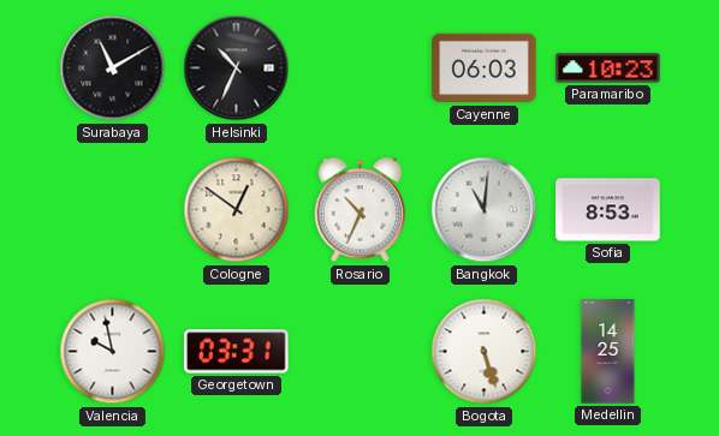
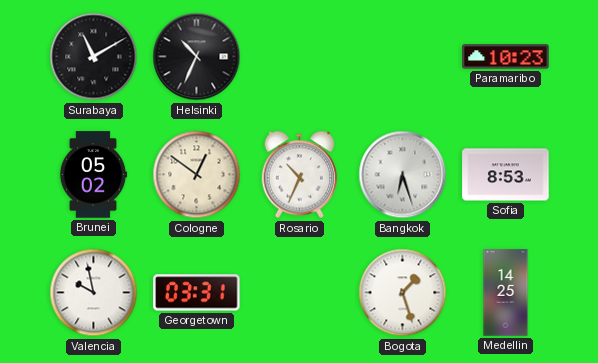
Cayenne: 06:03 -> none (485, 68)
Brunei: none -> 05:02 (93, 175)
Bangkok: 11:01 -> 6:27 (403, 175)
Bogota: 5:27 -> 1:27 (403, 293)
